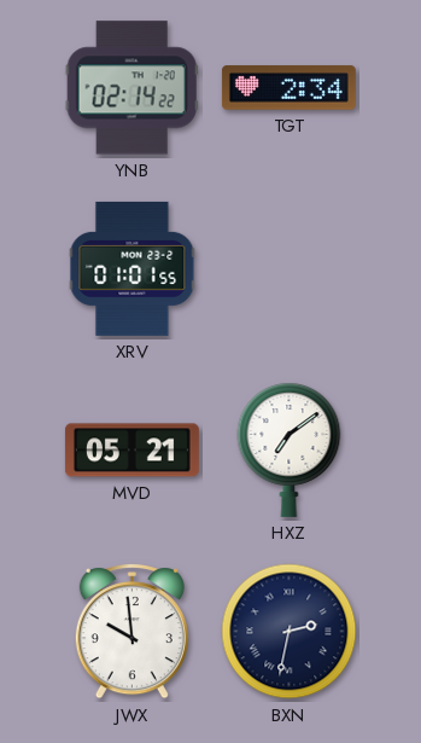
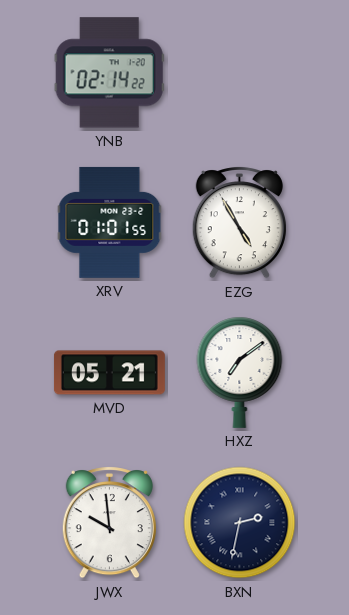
TGT: 2:34 -> none (288, 88)
EZG: none -> 4:55 (239, 223)
